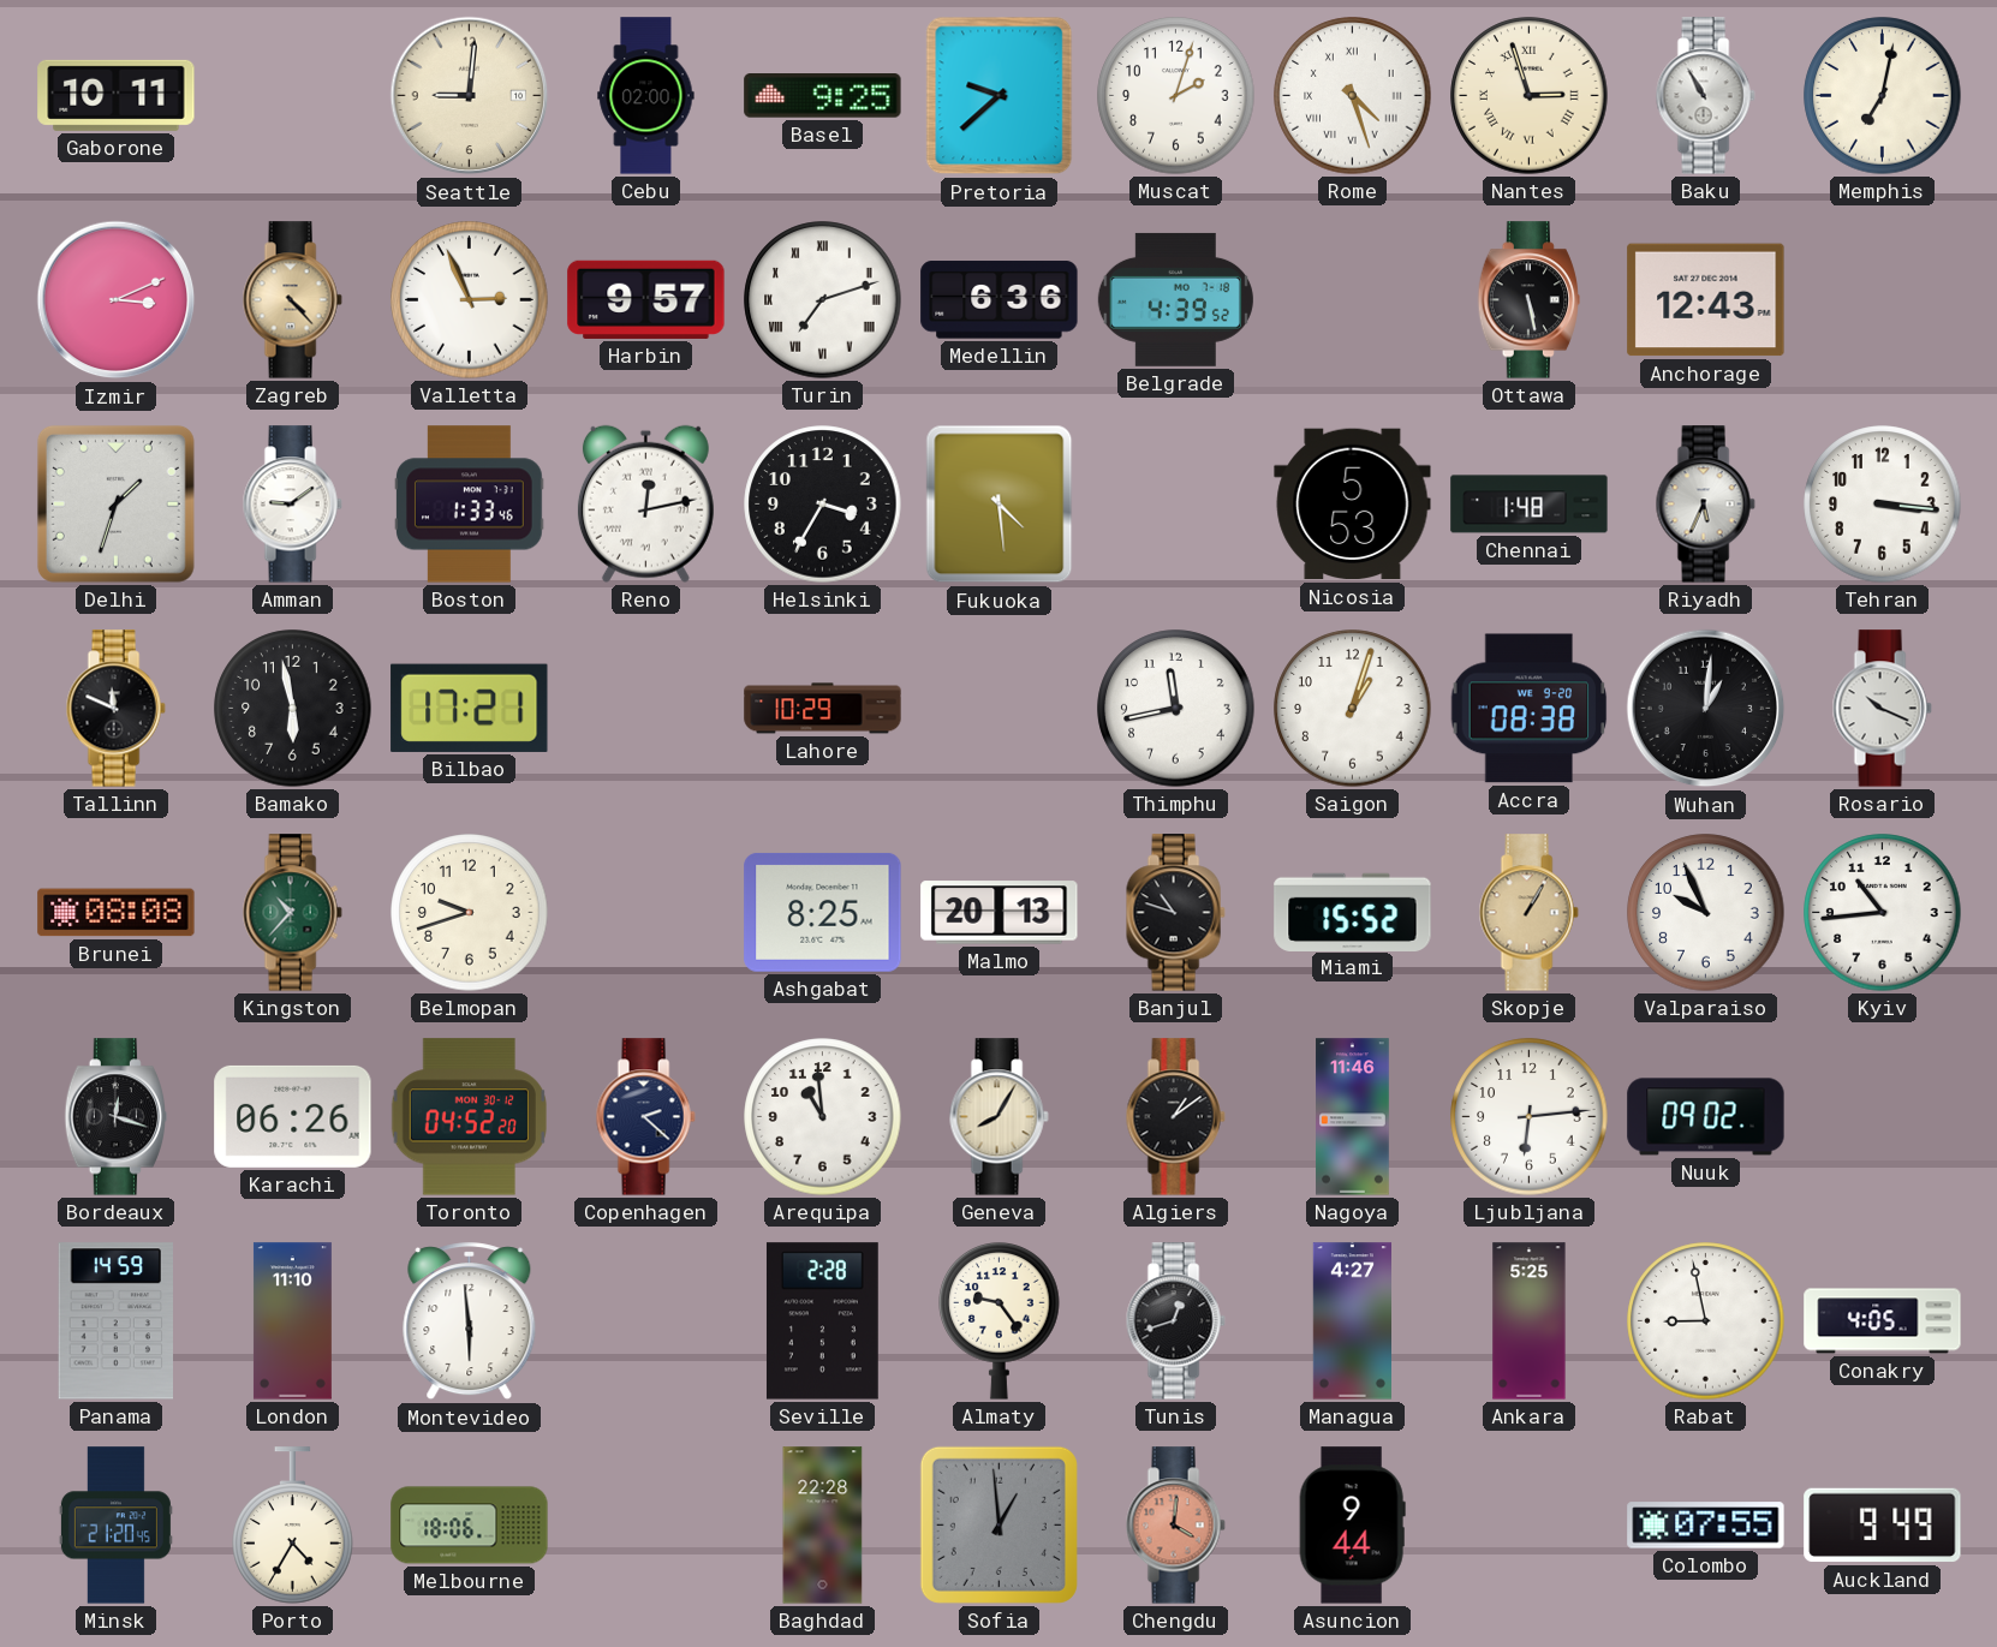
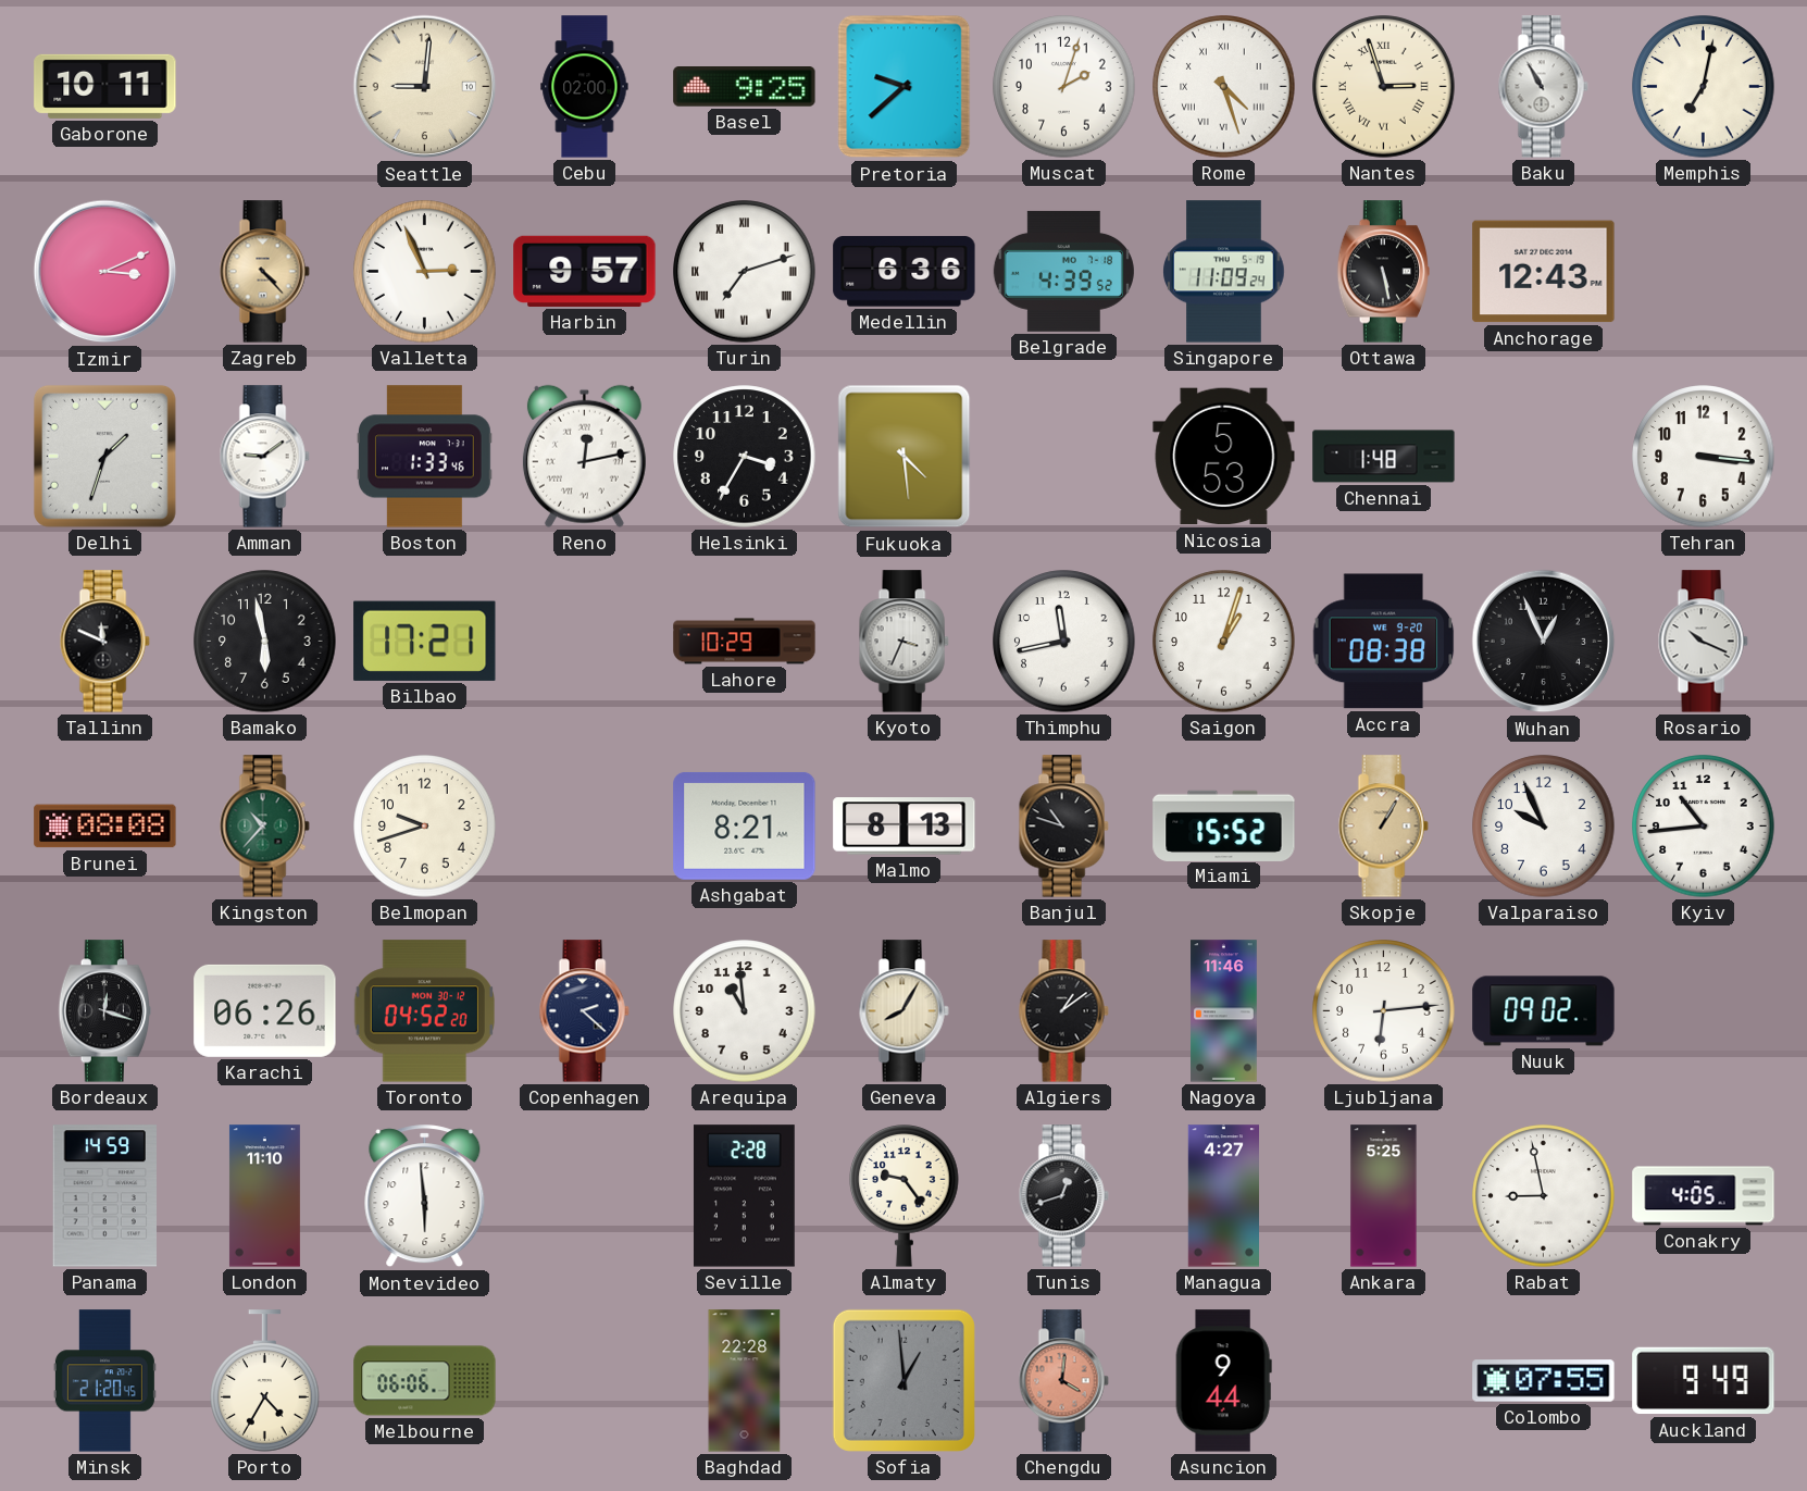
Singapore: none -> 11:09 (1224, 272)
Riyadh: 5:34 -> none (1705, 505)
Kyoto: none -> 3:34 (903, 642)
Wuhan: 1:01 -> 12:56 (1544, 642)
Ashgabat: 8:25 -> 8:21 (745, 825)
Malmo: 20:13 -> 8:13 (905, 827)
Melbourne: 18:06 -> 06:06 (425, 1381)
